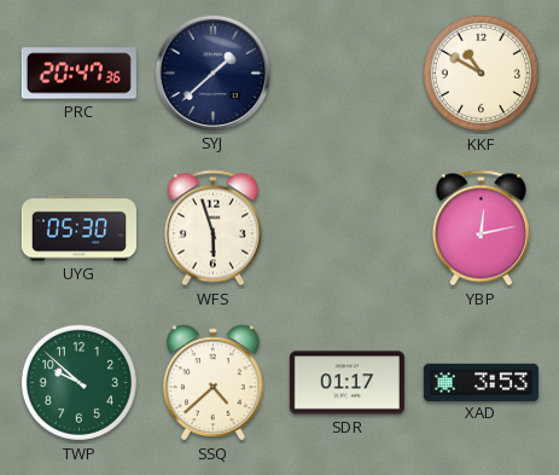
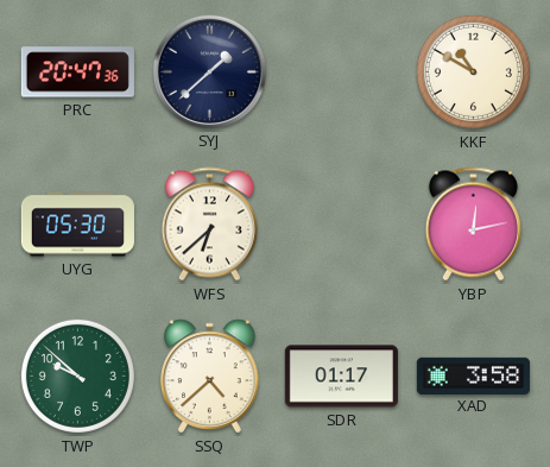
WFS: 5:57 -> 6:38 (209, 225)
XAD: 3:53 -> 3:58 (473, 376)
